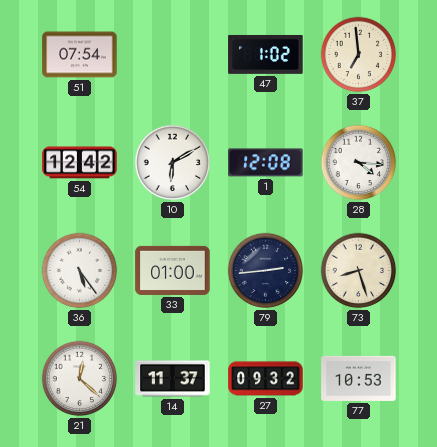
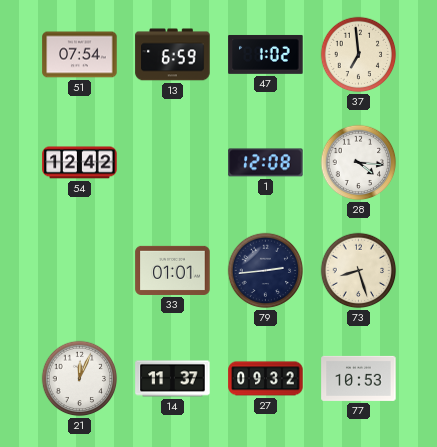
13: none -> 6:59 (173, 55)
10: 6:10 -> none (173, 163)
36: 5:24 -> none (80, 271)
33: 01:00 -> 01:01 (173, 270)
21: 12:22 -> 12:04 (80, 379)
